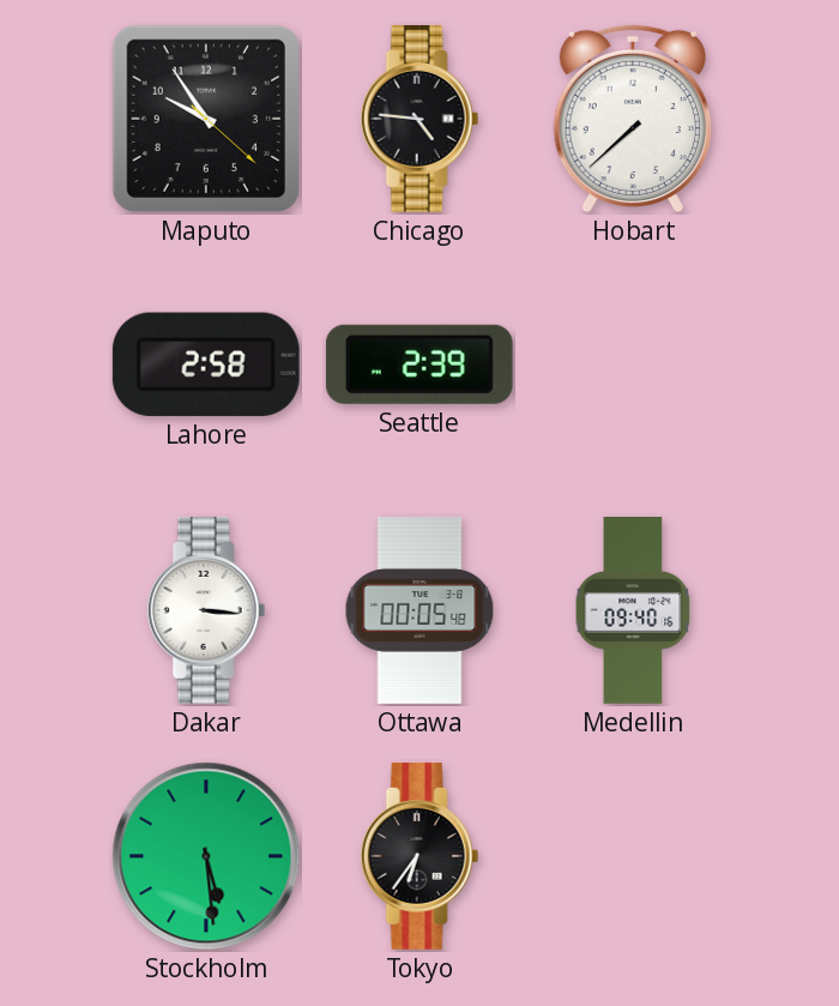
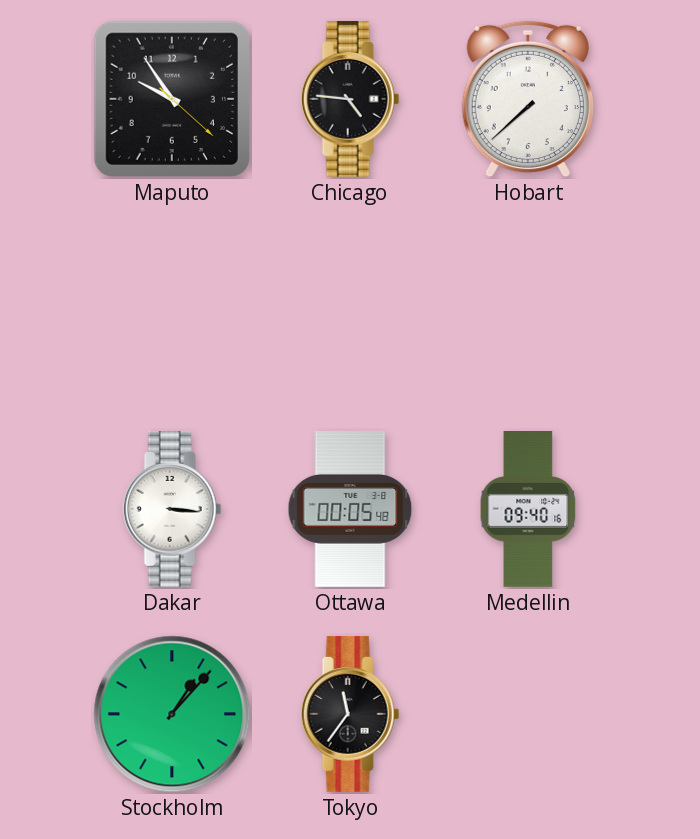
Lahore: 2:58 -> none (206, 365)
Seattle: 2:39 -> none (419, 365)
Stockholm: 5:29 -> 1:07 (172, 714)
Tokyo: 6:36 -> 11:36 (350, 714)
